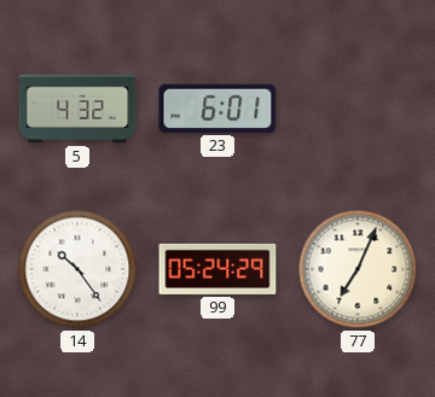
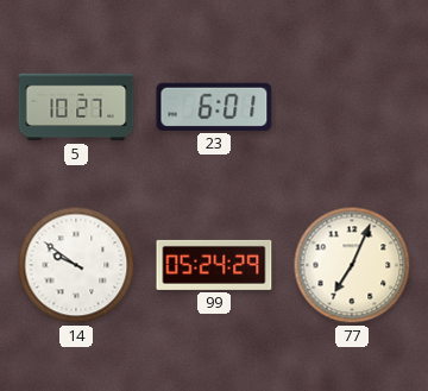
5: 4:32 -> 10:27 (76, 107)
14: 10:24 -> 9:51 (76, 265)
